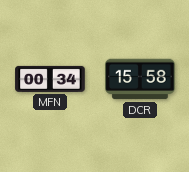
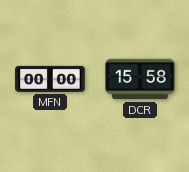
MFN: 00:34 -> 00:00 (50, 79)
